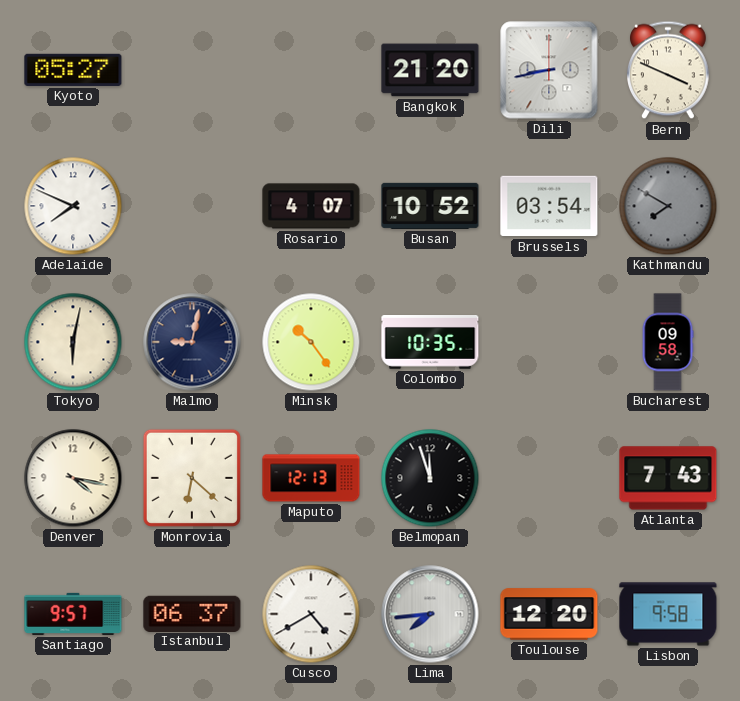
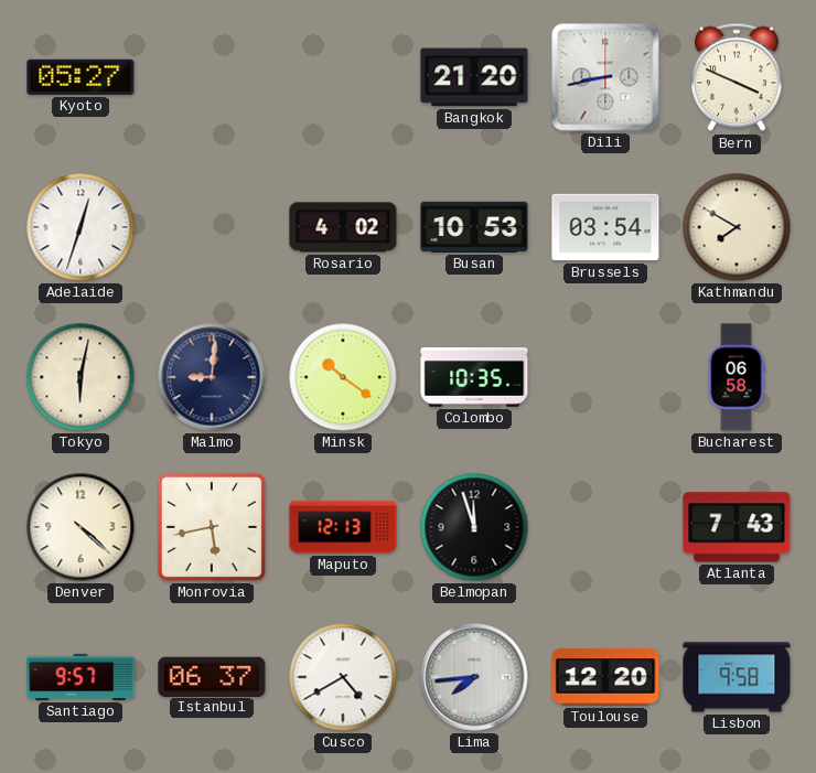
Adelaide: 7:49 -> 12:33 (80, 227)
Rosario: 4:07 -> 4:02 (343, 227)
Busan: 10:52 -> 10:53 (474, 227)
Kathmandu dial: grey -> cream (737, 227)
Malmo: 9:02 -> 9:01 (212, 377)
Minsk: 10:24 -> 10:21 (343, 377)
Bucharest: 09:58 -> 06:58 (737, 377)
Denver: 4:17 -> 4:22 (80, 527)
Monrovia: 6:22 -> 5:43 (212, 527)
